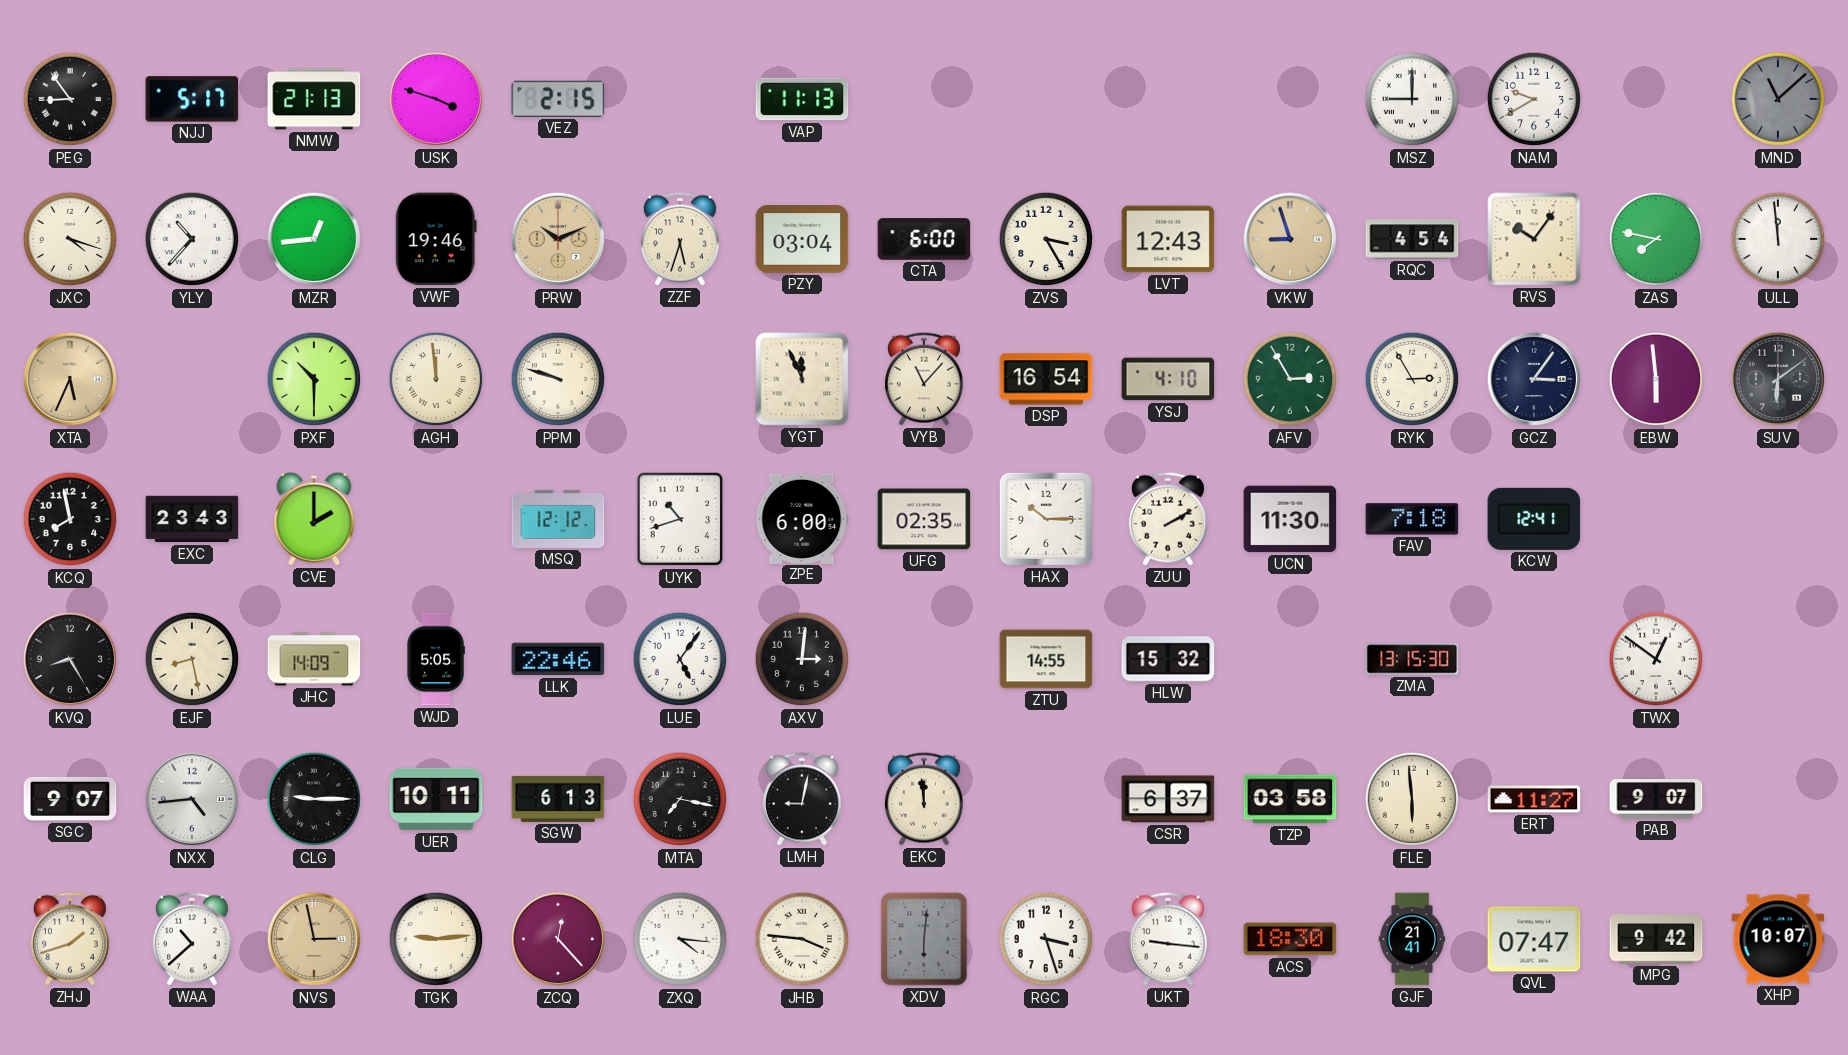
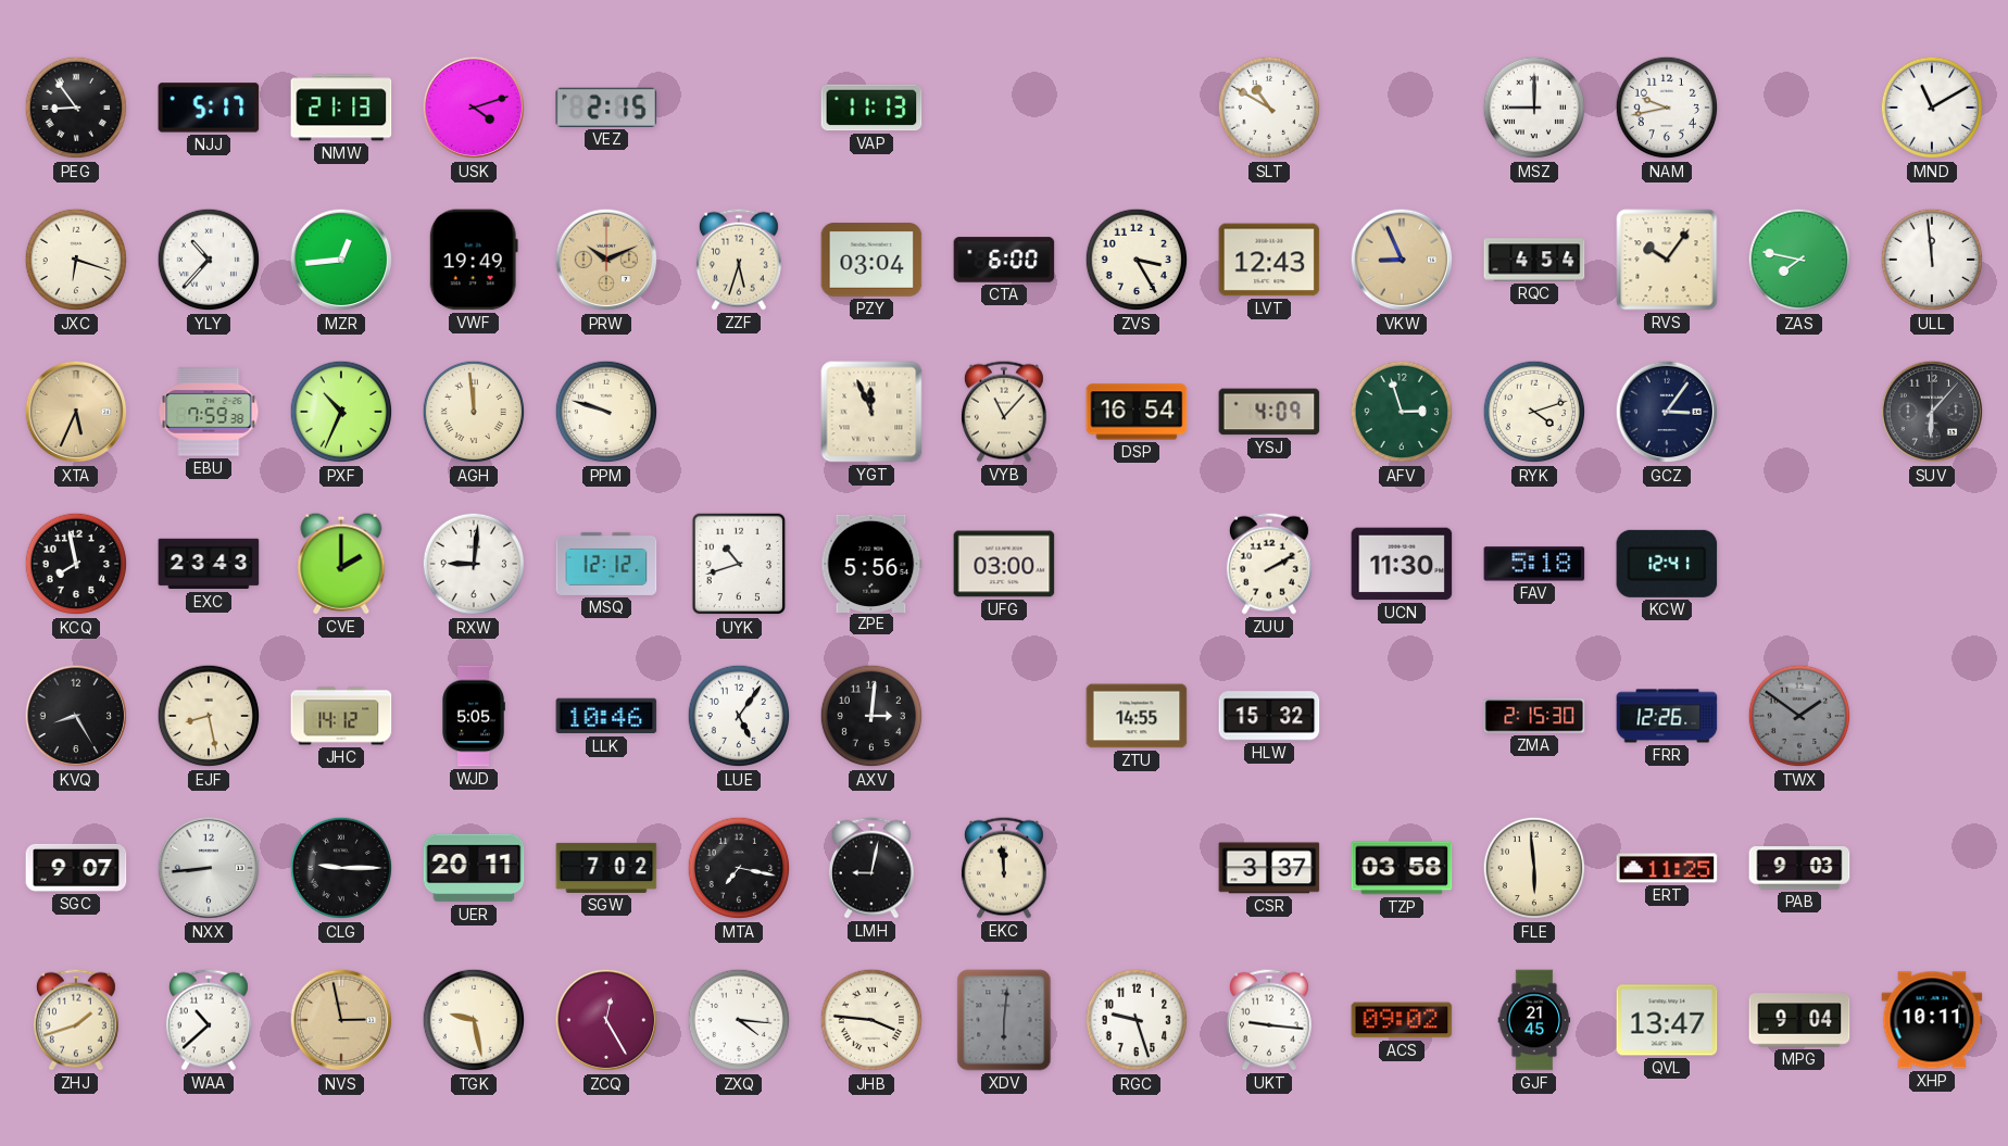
USK: 3:48 -> 4:12 (474, 108)
SLT: none -> 10:50 (1269, 108)
NAM: 9:40 -> 9:43 (1667, 108)
MND: 11:08 -> 11:10 (1932, 108)
MND dial: grey -> white (1932, 108)
JXC: 4:18 -> 6:18 (76, 260)
VWF: 19:46 -> 19:49 (474, 260)
VKW: 8:57 -> 8:56 (1402, 260)
EBU: none -> 7:59 (209, 412)
PXF: 10:30 -> 10:34 (341, 412)
YSJ: 4:10 -> 4:09 (1269, 412)
AFV: 2:55 -> 2:57 (1402, 412)
RYK: 2:55 -> 4:12 (1534, 412)
EBW: 5:59 -> none (1656, 379)
SUV: 6:09 -> 6:07 (1932, 412)
RXW: none -> 9:01 (474, 564)
ZPE: 6:00 -> 5:56 (871, 563)
UFG: 02:35 -> 03:00 (1004, 564)
HAX: 10:15 -> none (1046, 519)
FAV: 7:18 -> 5:18 (1534, 564)
JHC: 14:09 -> 14:12 (341, 716)
LLK: 22:46 -> 10:46 (606, 716)
ZMA: 13:15 -> 2:15 (1534, 716)
FRR: none -> 12:26 (1667, 716)
TWX: 12:51 -> 1:51 (1799, 716)
TWX dial: white -> grey (1799, 716)
NXX: 4:44 -> 8:44 (209, 868)
UER: 10:11 -> 20:11 (474, 868)
SGW: 6:13 -> 7:02 (606, 868)
CSR: 6:37 -> 3:37 (1269, 868)
ERT: 11:27 -> 11:25 (1667, 868)
PAB: 9:07 -> 9:03 (1799, 868)
TGK: 9:14 -> 9:28 (474, 1020)
ZCQ: 12:23 -> 12:25 (606, 1020)
RGC: 3:27 -> 9:27 (1137, 1020)
ACS: 18:30 -> 09:02 (1402, 1020)
GJF: 21:41 -> 21:45 (1534, 1020)
QVL: 07:47 -> 13:47 (1667, 1020)
MPG: 9:42 -> 9:04 (1799, 1020)
XHP: 10:07 -> 10:11 (1932, 1020)
